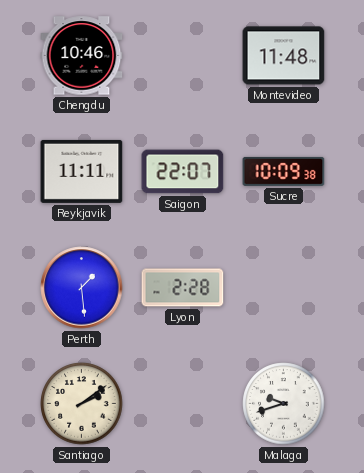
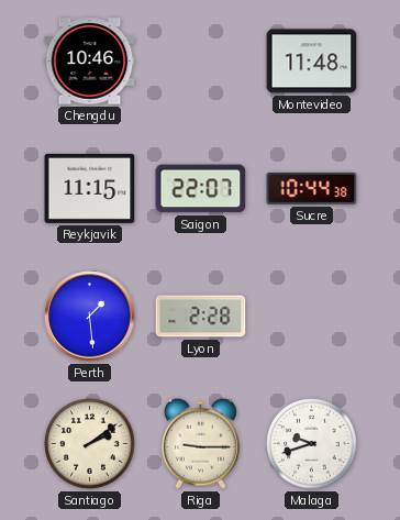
Reykjavik: 11:11 -> 11:15 (90, 188)
Sucre: 10:09 -> 10:44 (312, 188)
Riga: none -> 9:15 (200, 443)
